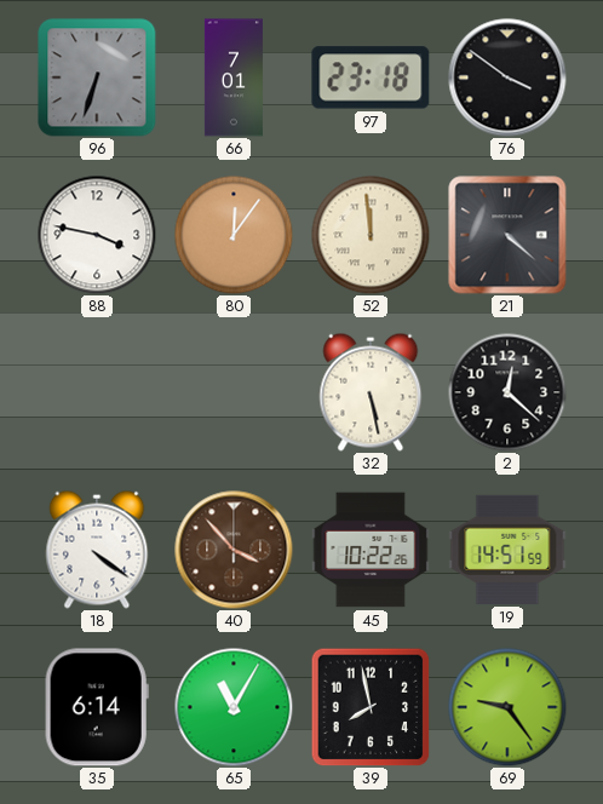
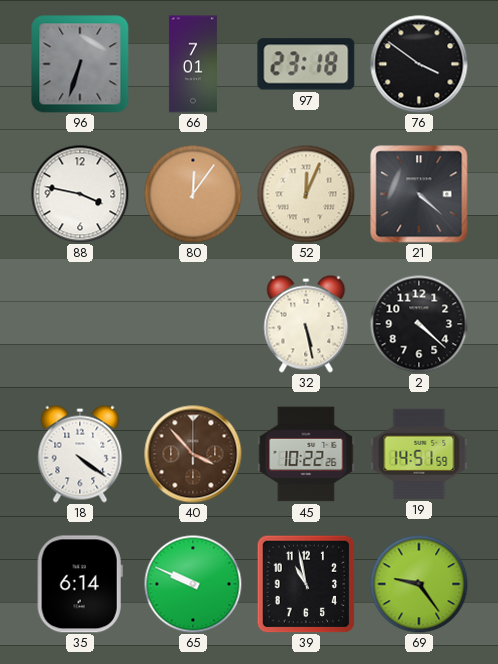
52: 11:59 -> 12:04 (306, 194)
2: 12:22 -> 4:22 (419, 324)
65: 11:05 -> 9:49 (193, 584)
39: 7:58 -> 10:58 (306, 584)
